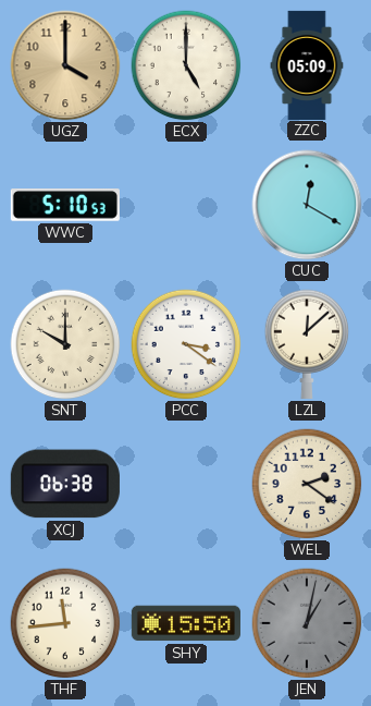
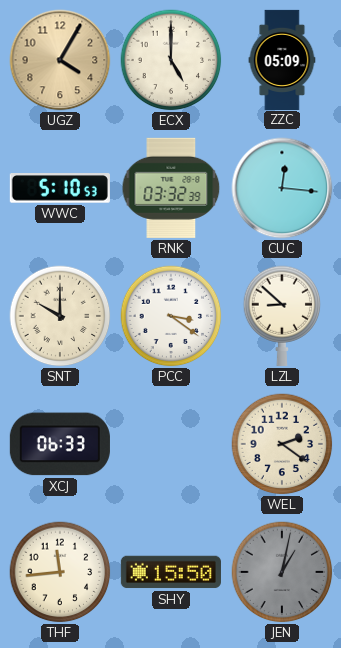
UGZ: 4:00 -> 4:05 (60, 60)
RNK: none -> 03:32 (171, 188)
CUC: 12:20 -> 12:16 (282, 188)
LZL: 12:08 -> 8:52 (282, 316)
XCJ: 06:38 -> 06:33 (60, 444)
